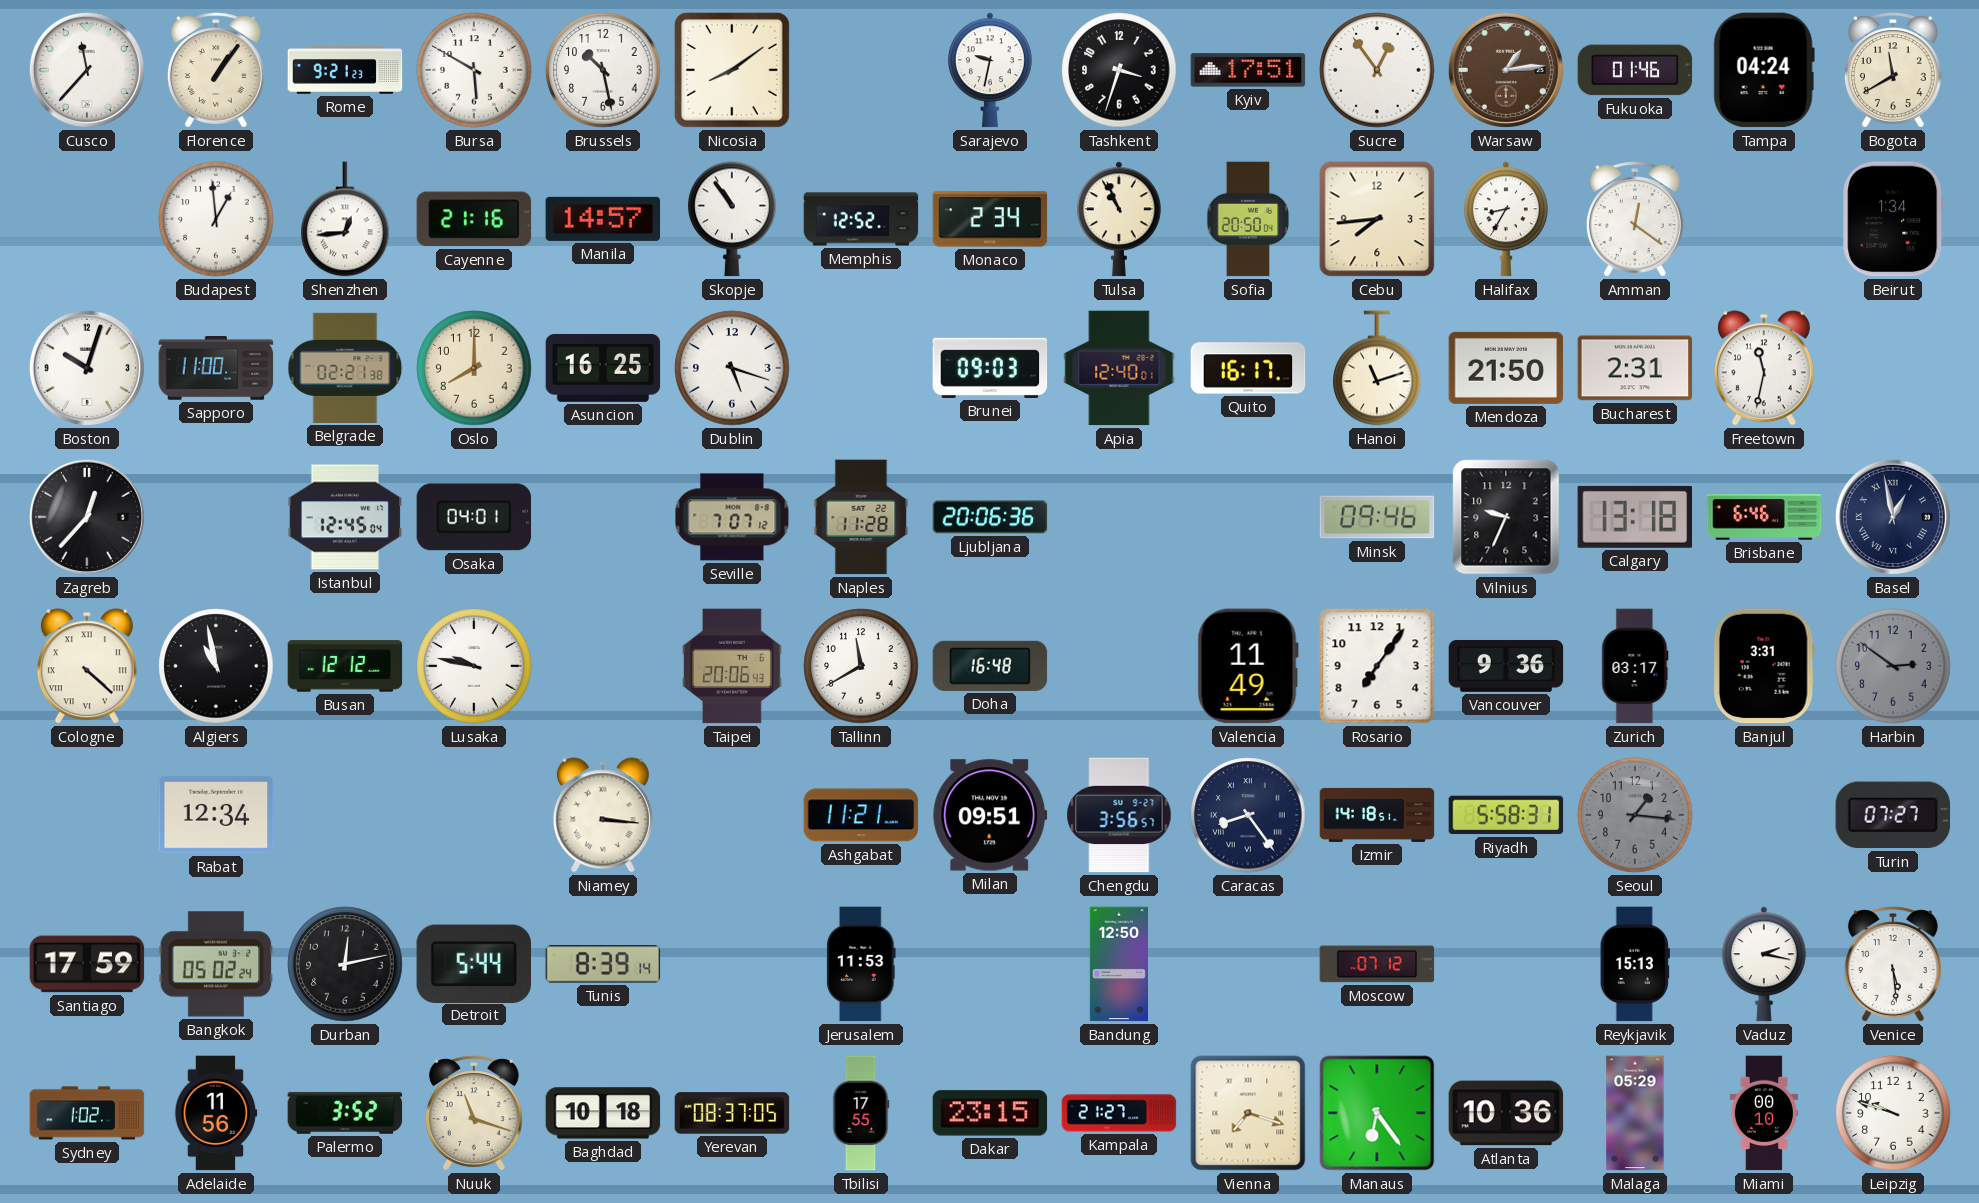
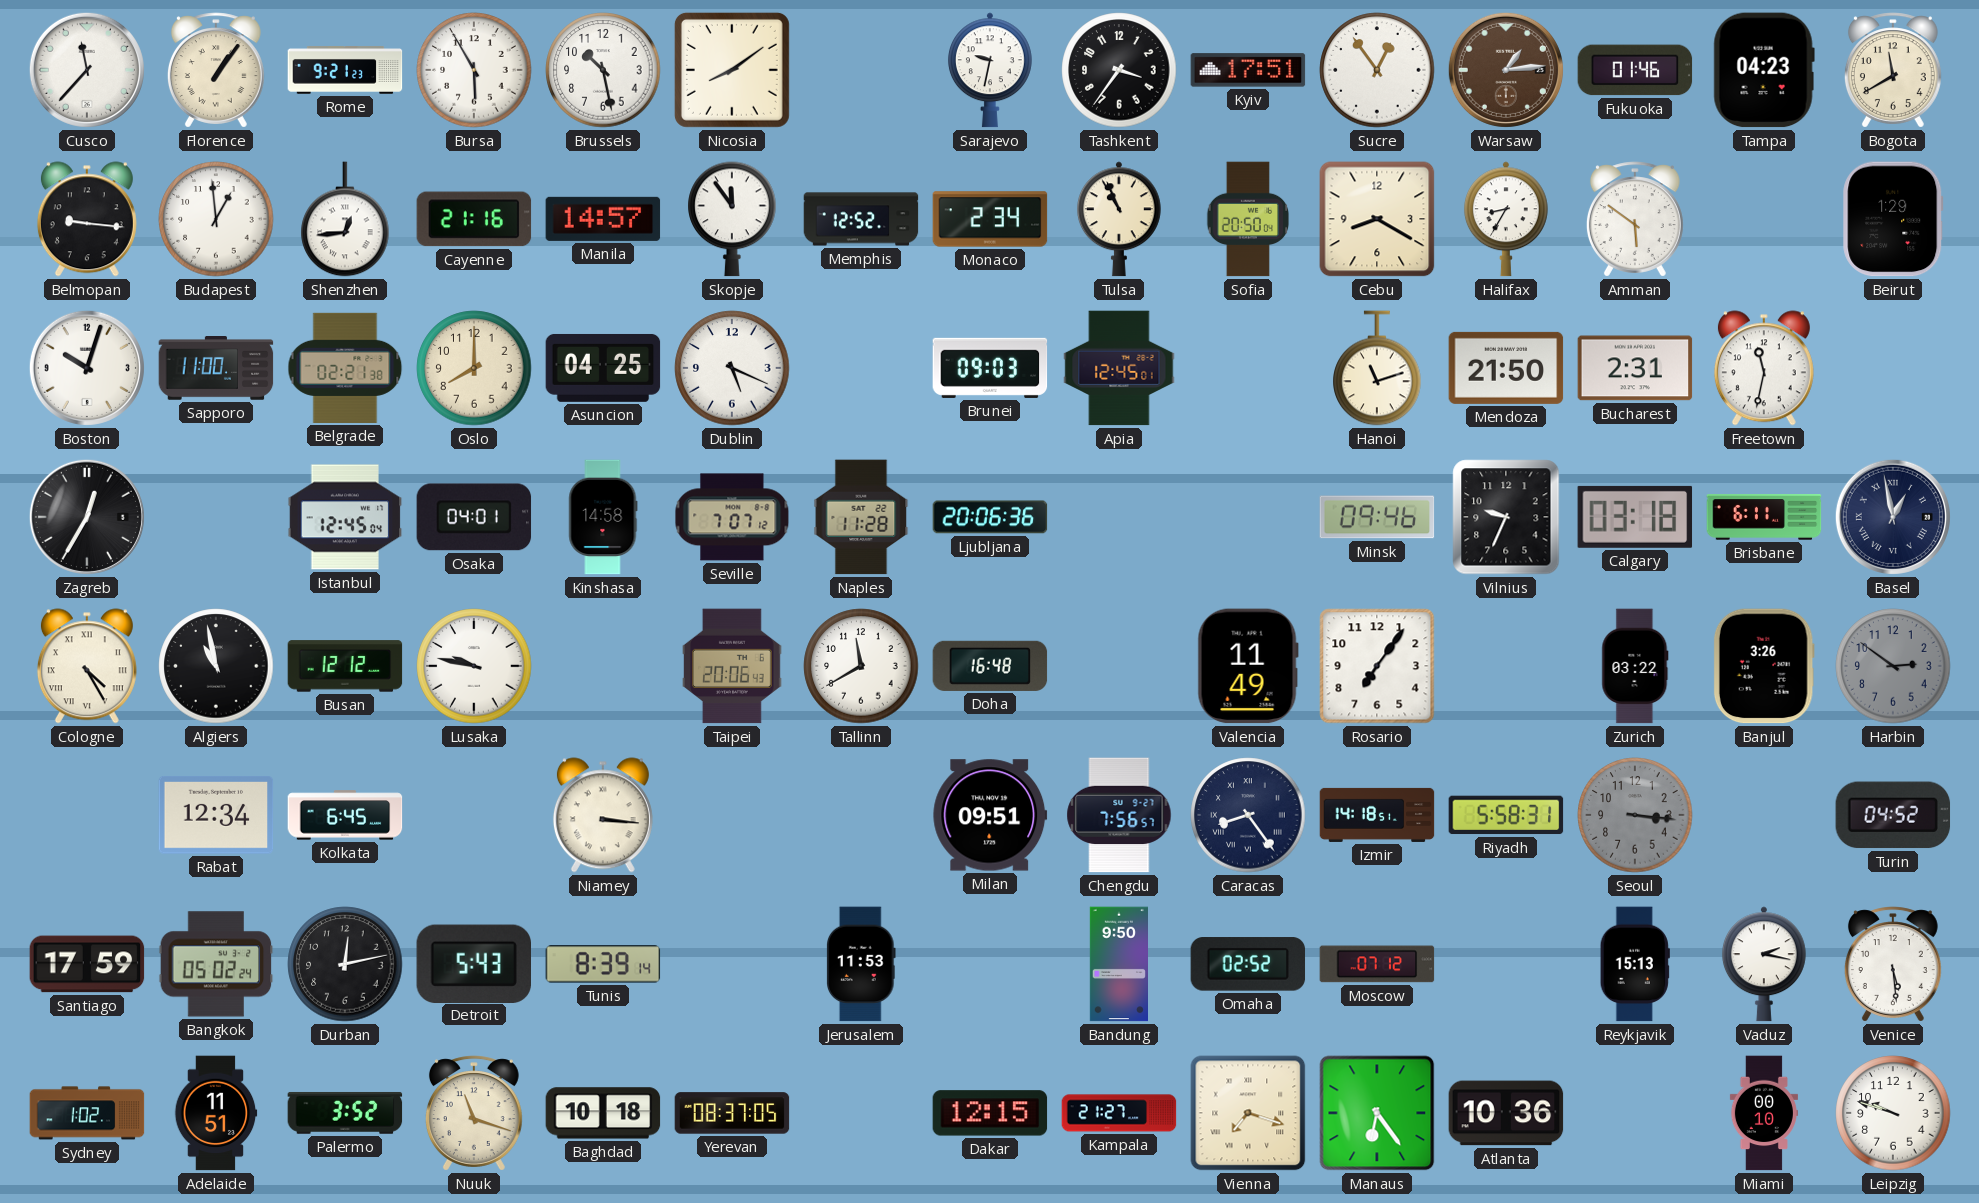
Bursa: 5:50 -> 5:55 (474, 70)
Tashkent: 3:33 -> 3:36 (1119, 70)
Tampa: 04:24 -> 04:23 (1764, 70)
Belmopan: none -> 9:16 (87, 219)
Skopje: 10:54 -> 11:54 (732, 219)
Cebu: 7:44 -> 8:20 (1377, 219)
Amman: 12:21 -> 5:51 (1635, 219)
Beirut: 1:34 -> 1:29 (1893, 219)
Asuncion: 16:25 -> 04:25 (603, 368)
Dublin: 5:18 -> 5:19 (732, 368)
Apia: 12:40 -> 12:45 (1119, 368)
Quito: 16:17 -> none (1248, 368)
Zagreb: 12:37 -> 12:35 (87, 517)
Kinshasa: none -> 14:58 (603, 517)
Calgary: 13:18 -> 03:18 (1635, 517)
Brisbane: 6:46 -> 6:11 (1764, 517)
Cologne: 4:22 -> 4:25 (87, 666)
Vancouver: 9:36 -> none (1506, 666)
Zurich: 03:17 -> 03:22 (1635, 666)
Banjul: 3:31 -> 3:26 (1764, 666)
Kolkata: none -> 6:45 (345, 815)
Ashgabat: 11:21 -> none (861, 815)
Chengdu: 3:56 -> 7:56 (1119, 815)
Seoul: 1:16 -> 3:16 (1635, 815)
Turin: 07:27 -> 04:52 (1893, 815)
Detroit: 5:44 -> 5:43 (473, 963)
Bandung: 12:50 -> 9:50 (1118, 964)
Omaha: none -> 02:52 (1248, 964)
Adelaide: 11:56 -> 11:51 (216, 1113)
Tbilisi: 17:55 -> none (861, 1113)
Dakar: 23:15 -> 12:15 (990, 1113)
Malaga: 05:29 -> none (1635, 1113)
